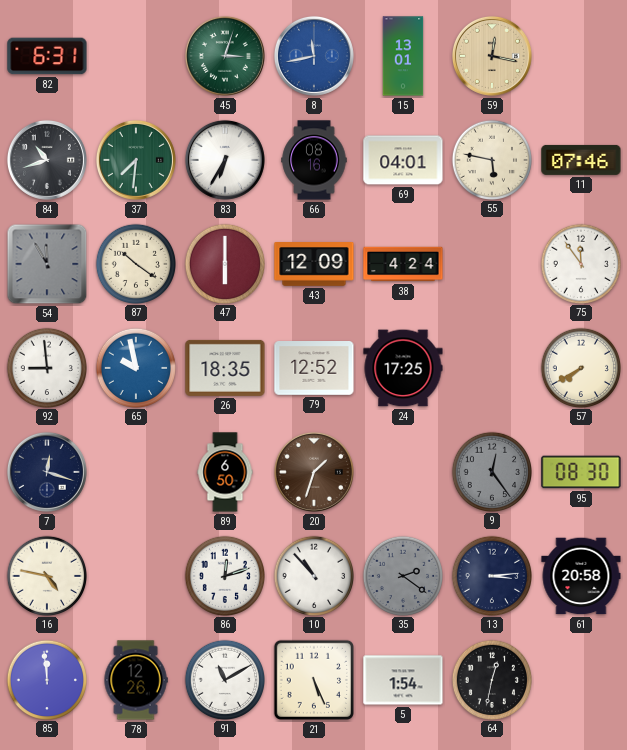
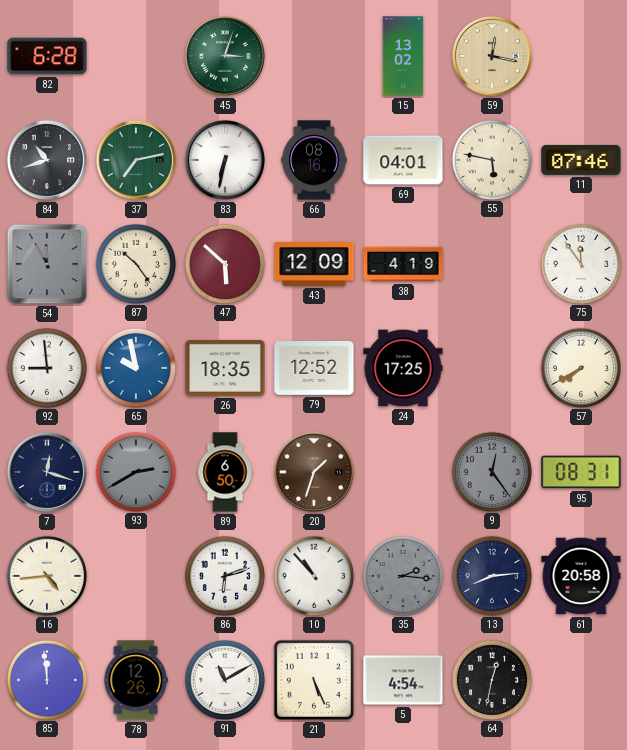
82: 6:31 -> 6:28 (47, 56)
8: 11:43 -> none (314, 56)
15: 13:01 -> 13:02 (403, 56)
37: 7:31 -> 7:13 (136, 160)
83: 6:35 -> 6:32 (225, 160)
87: 10:21 -> 10:24 (135, 263)
47: 6:00 -> 5:52 (224, 263)
38: 4:24 -> 4:19 (403, 264)
93: none -> 2:40 (135, 471)
95: 08:30 -> 08:31 (581, 472)
16: 4:47 -> 4:44 (46, 575)
86: 12:12 -> 6:12 (224, 575)
35: 2:21 -> 2:16 (402, 575)
13: 3:14 -> 8:14 (491, 575)
5: 1:54 -> 4:54 (403, 680)
